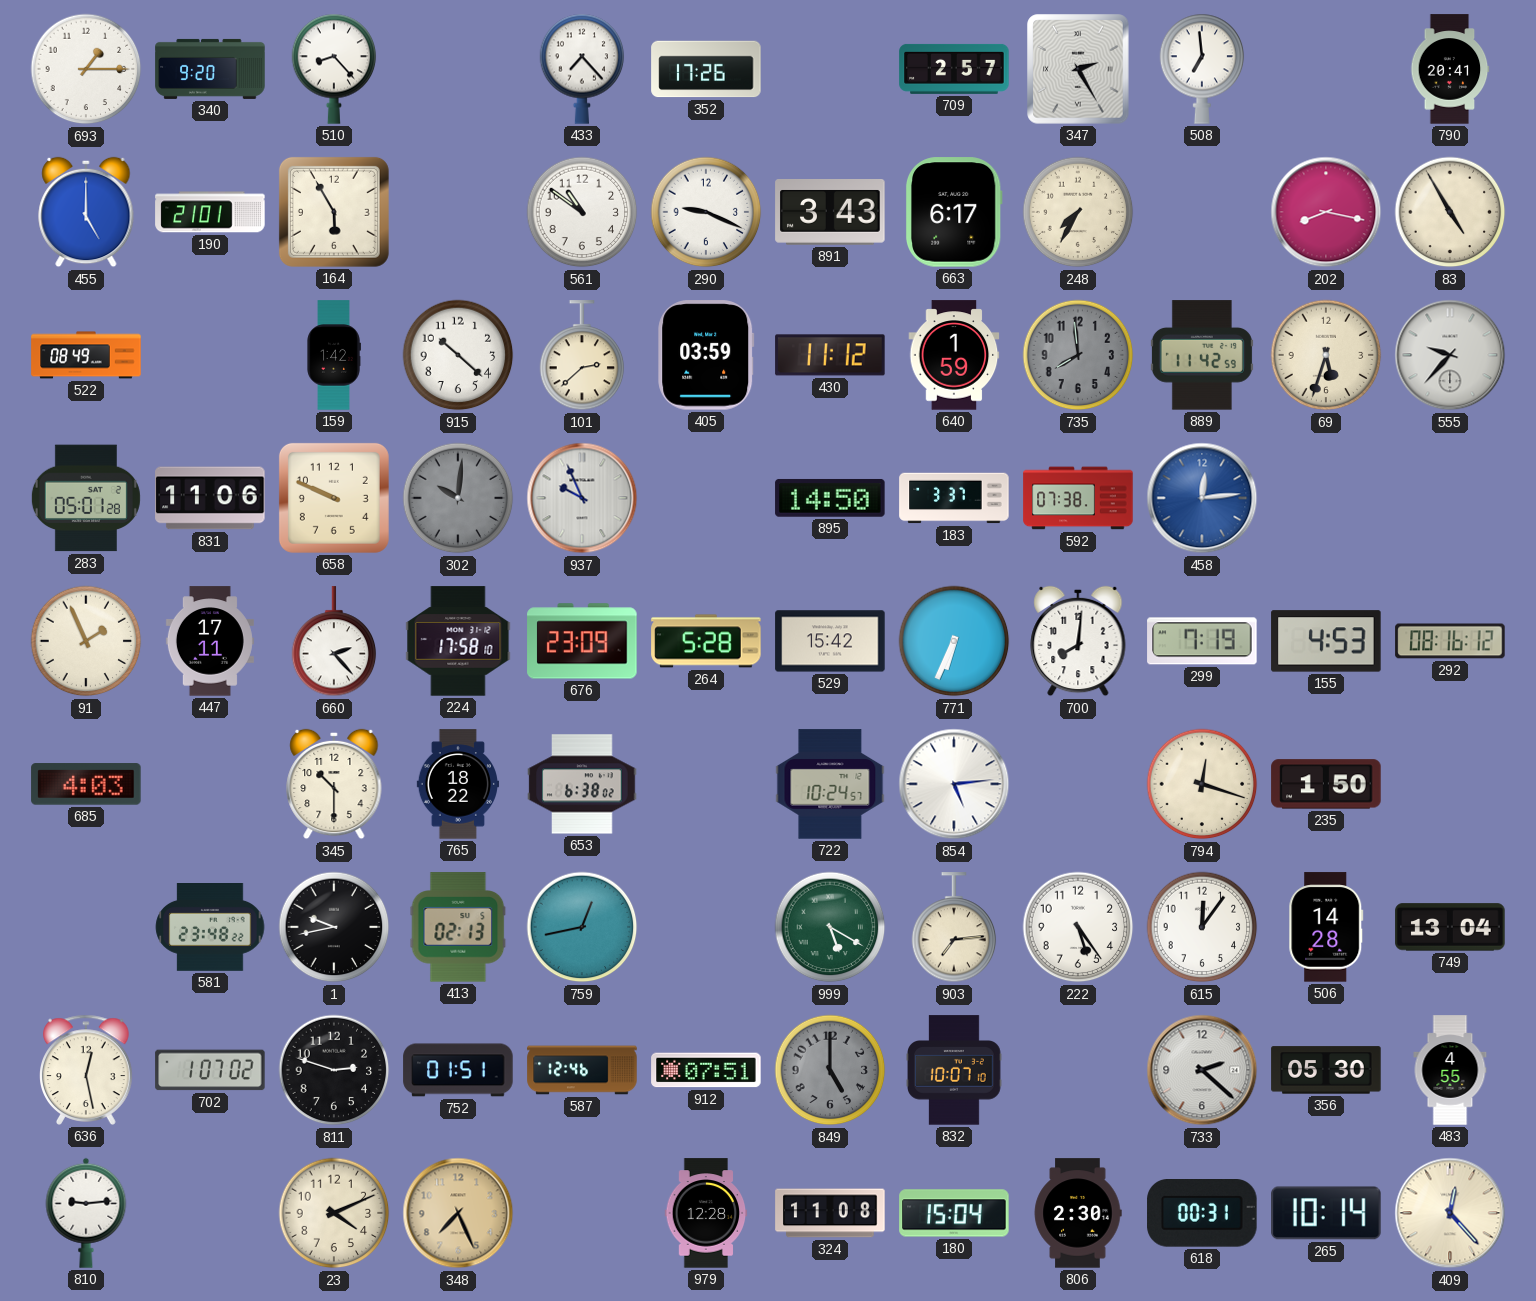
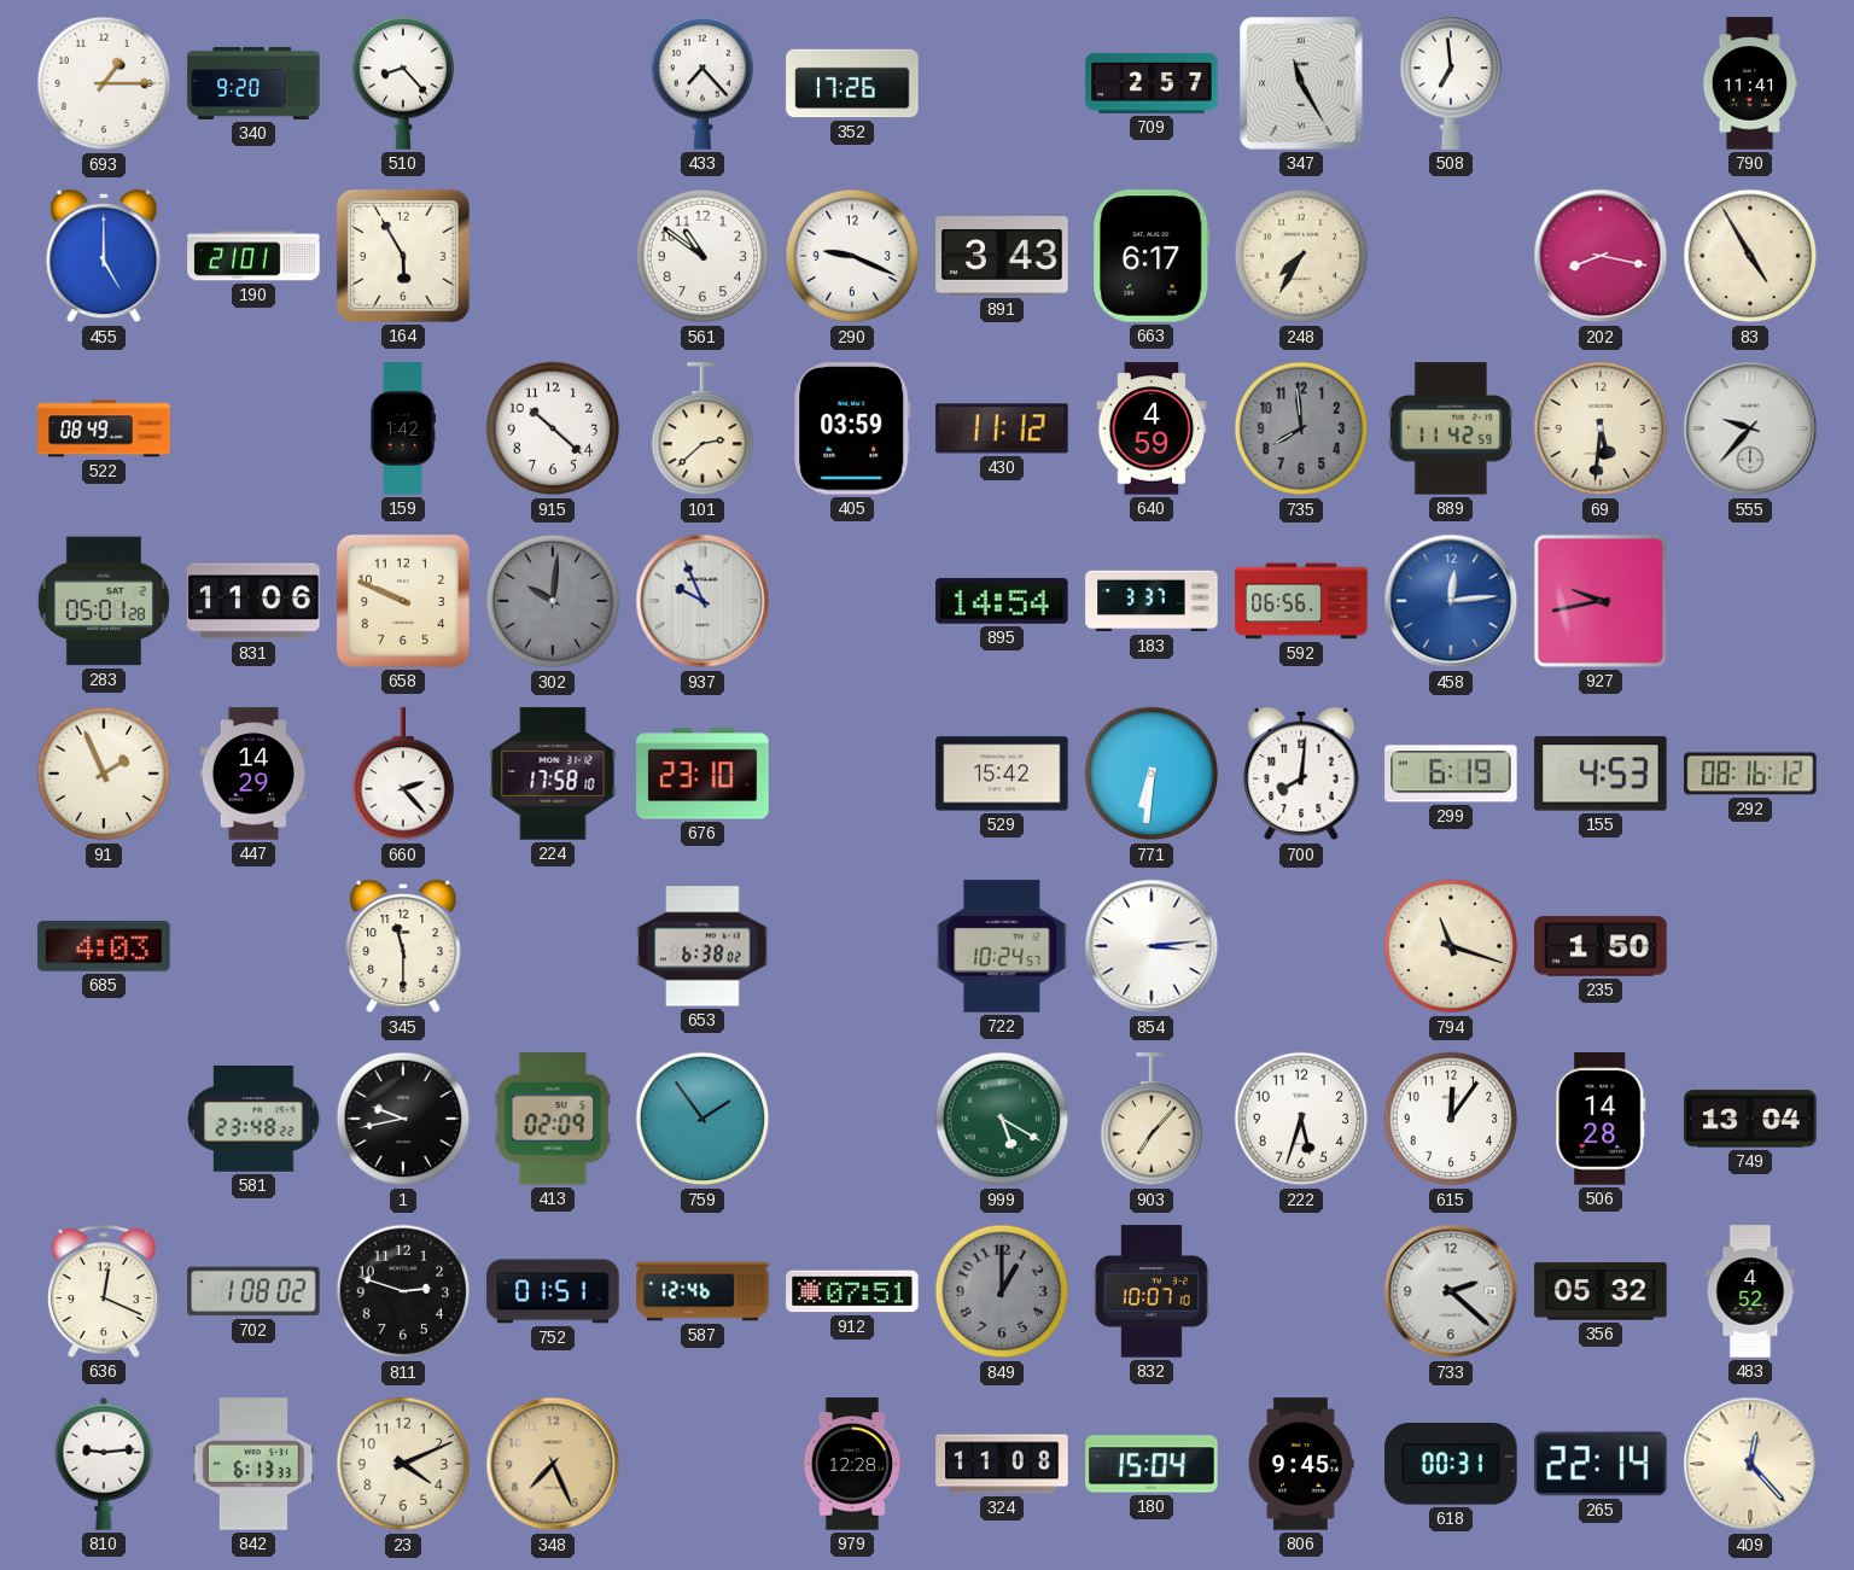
347: 2:25 -> 11:25 (1301, 83)
790: 20:41 -> 11:41 (1750, 83)
640: 1:59 -> 4:59 (1152, 428)
69: 5:33 -> 5:31 (1601, 428)
895: 14:50 -> 14:54 (1002, 601)
592: 07:38 -> 06:56 (1301, 601)
927: none -> 9:43 (1601, 601)
447: 17:11 -> 14:29 (253, 774)
676: 23:09 -> 23:10 (702, 774)
264: 5:28 -> none (706, 641)
771: 6:34 -> 6:31 (1152, 774)
299: 7:19 -> 6:19 (1451, 774)
345: 10:30 -> 11:30 (403, 946)
765: 18:22 -> none (457, 784)
854: 5:14 -> 3:14 (1152, 946)
794: 12:18 -> 11:18 (1451, 946)
413: 02:13 -> 02:09 (553, 1119)
759: 12:43 -> 1:54 (702, 1119)
903: 7:14 -> 7:07 (1152, 1120)
222: 5:24 -> 5:33 (1301, 1119)
636: 12:28 -> 12:19 (105, 1291)
702: 1:07 -> 1:08 (253, 1291)
849: 5:00 -> 1:00 (1002, 1291)
356: 05:30 -> 05:32 (1601, 1291)
483: 4:55 -> 4:52 (1750, 1291)
842: none -> 6:13 (253, 1464)
806: 2:30 -> 9:45 (1301, 1464)
265: 10:14 -> 22:14 (1601, 1464)
